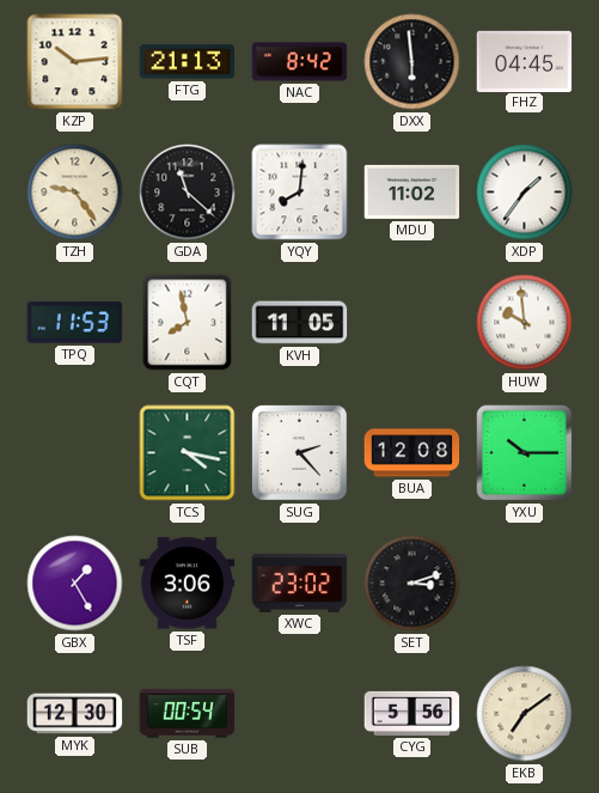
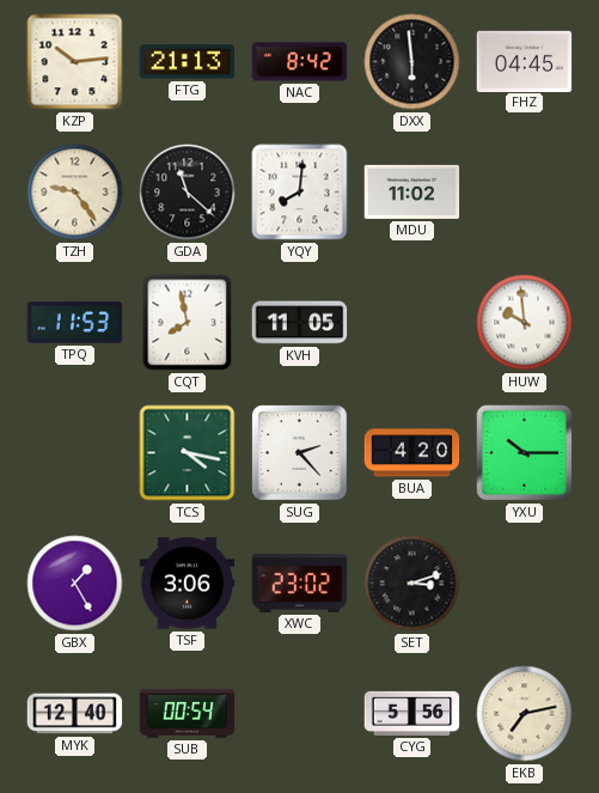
XDP: 1:36 -> none (525, 193)
BUA: 12:08 -> 4:20 (412, 453)
MYK: 12:30 -> 12:40 (75, 714)
EKB: 7:09 -> 7:13 (525, 714)
